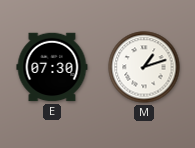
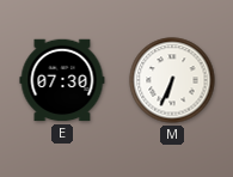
M: 1:12 -> 6:34 (172, 80)
